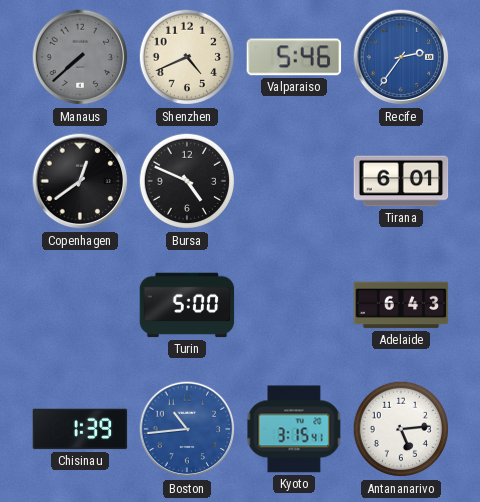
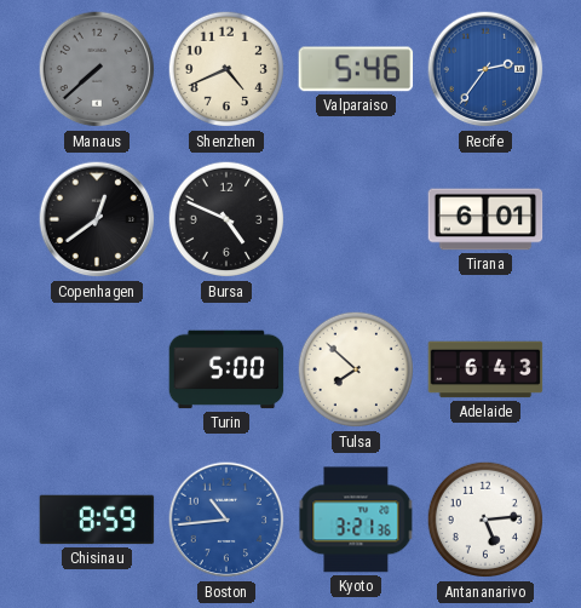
Tulsa: none -> 7:52 (356, 369)
Chisinau: 1:39 -> 8:59 (97, 520)
Kyoto: 3:15 -> 3:21 (356, 520)
